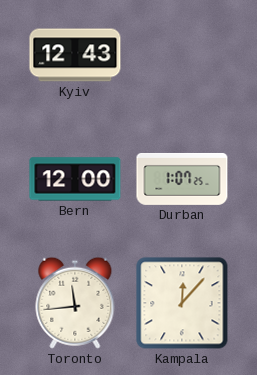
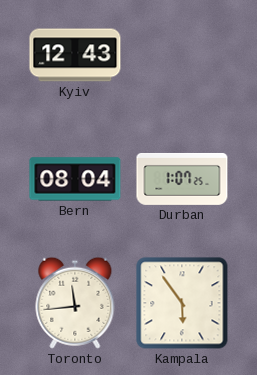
Bern: 12:00 -> 08:04 (75, 179)
Kampala: 12:07 -> 5:54 (182, 303)
